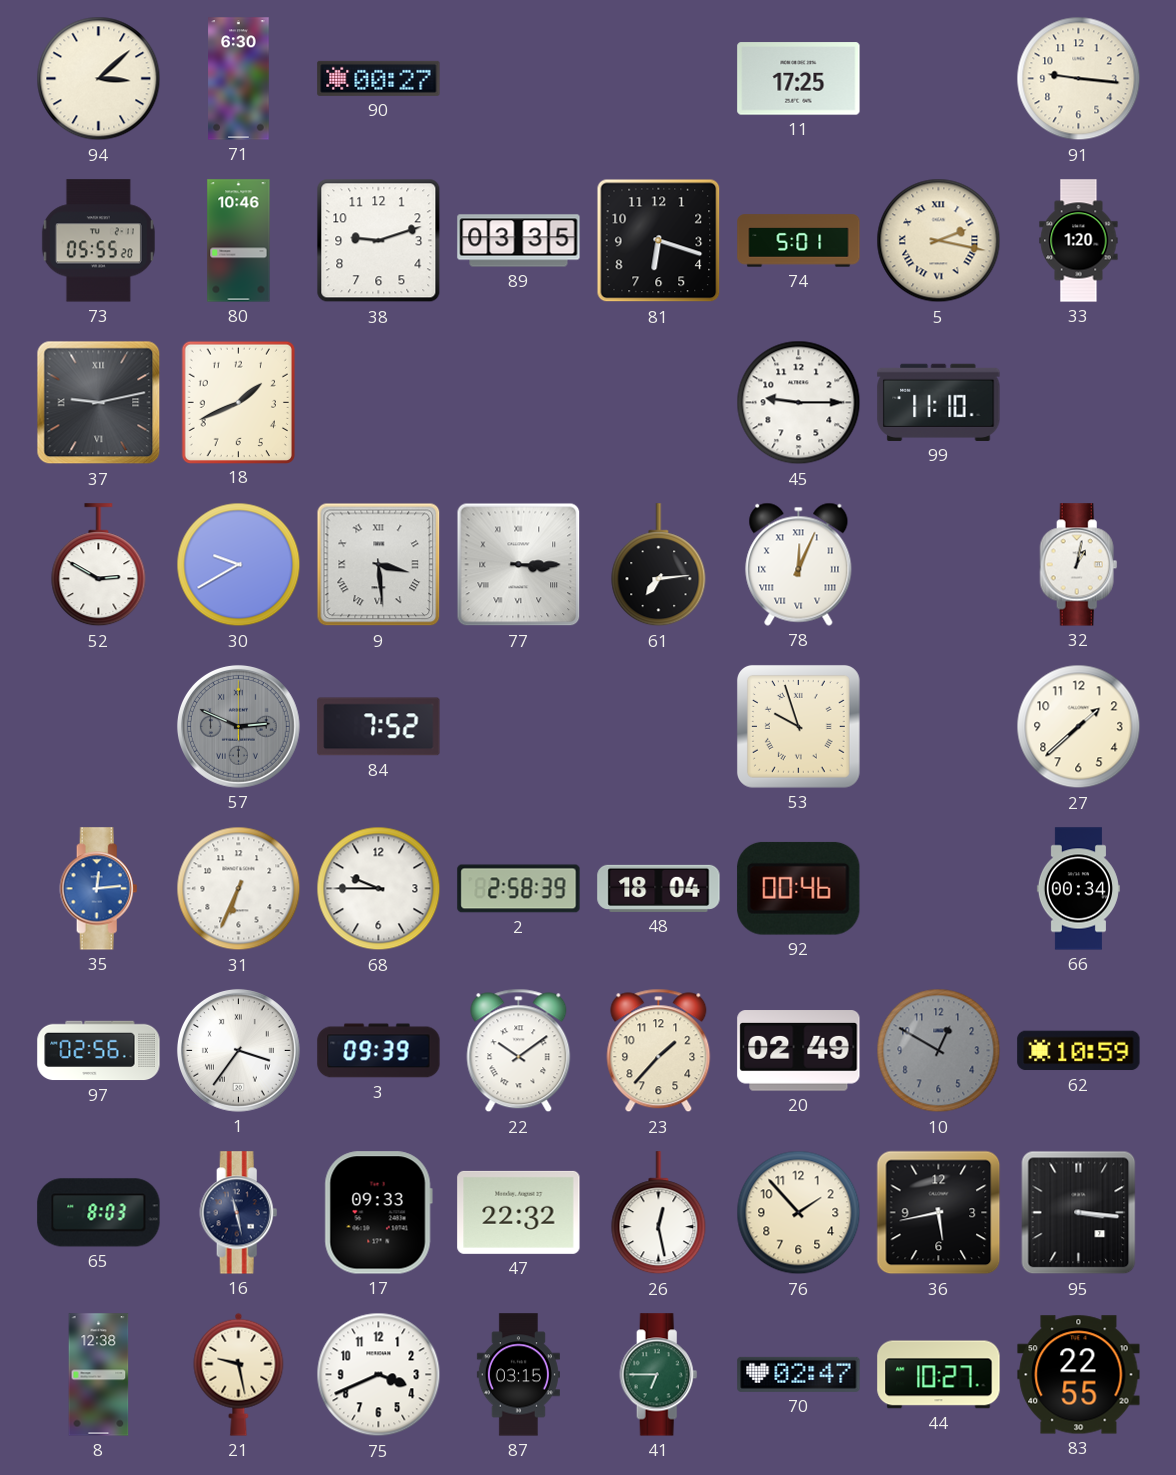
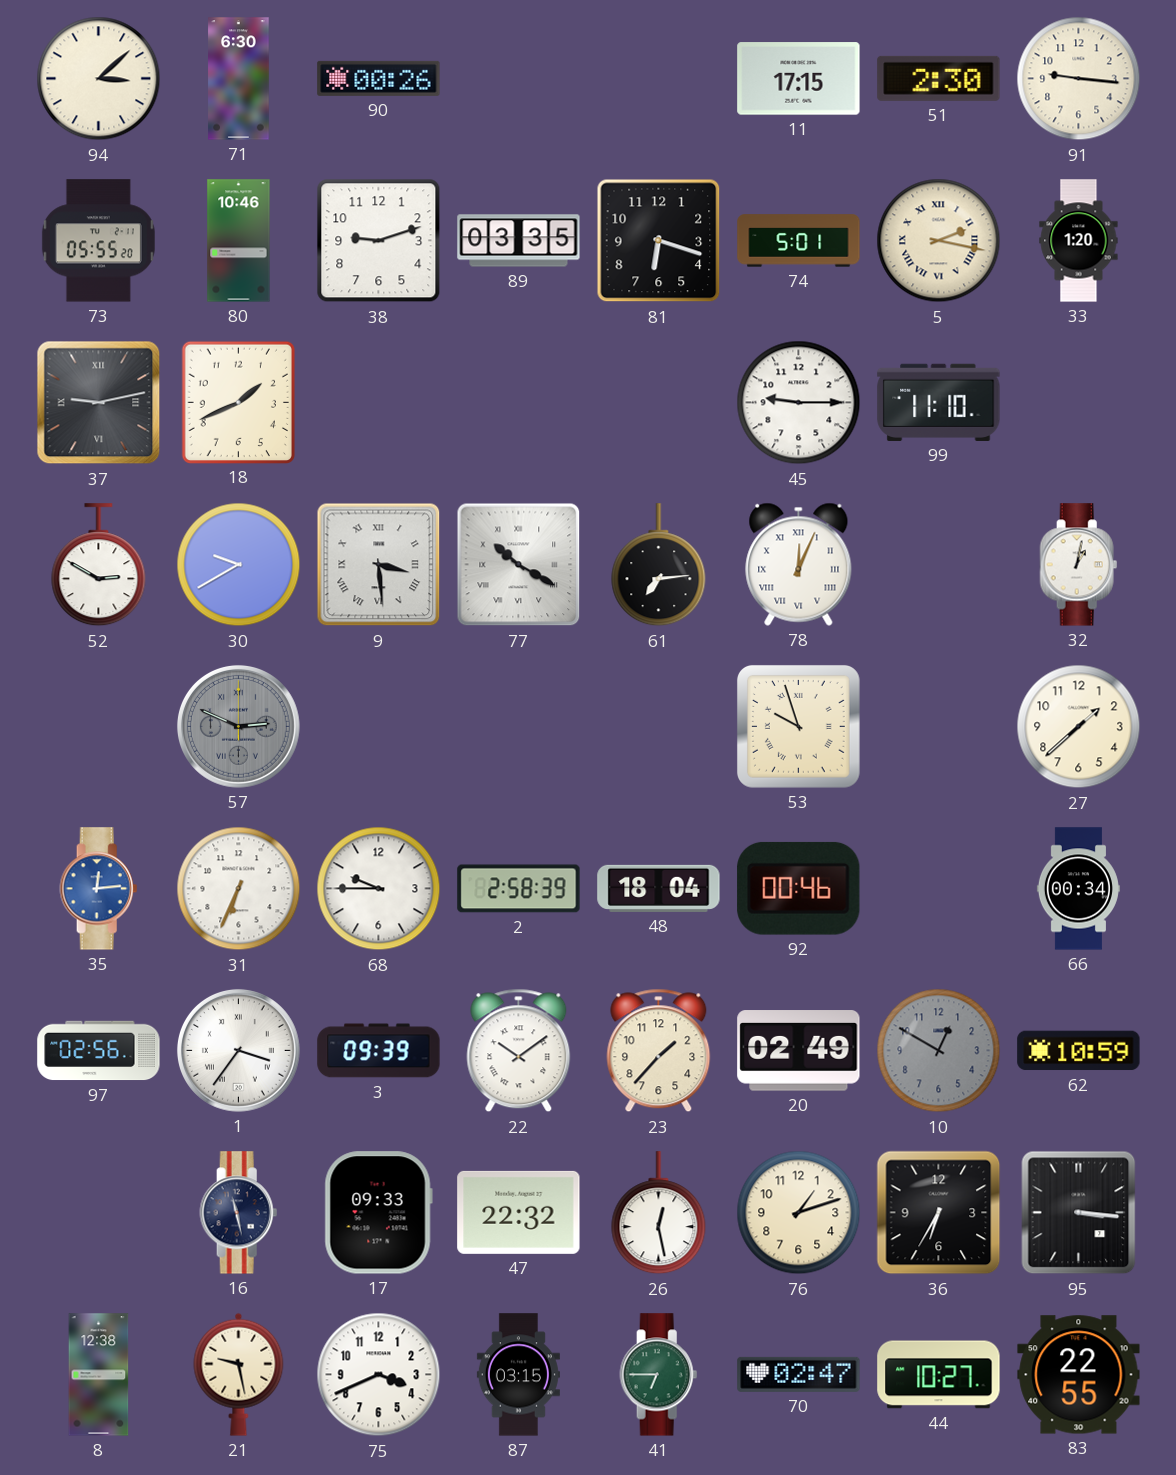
90: 00:27 -> 00:26 (379, 78)
11: 17:25 -> 17:15 (799, 79)
51: none -> 2:30 (939, 78)
77: 3:15 -> 10:20 (519, 565)
84: 7:52 -> none (379, 727)
65: 8:03 -> none (99, 1213)
76: 1:53 -> 1:12 (799, 1213)
36: 5:43 -> 6:35 (939, 1213)
